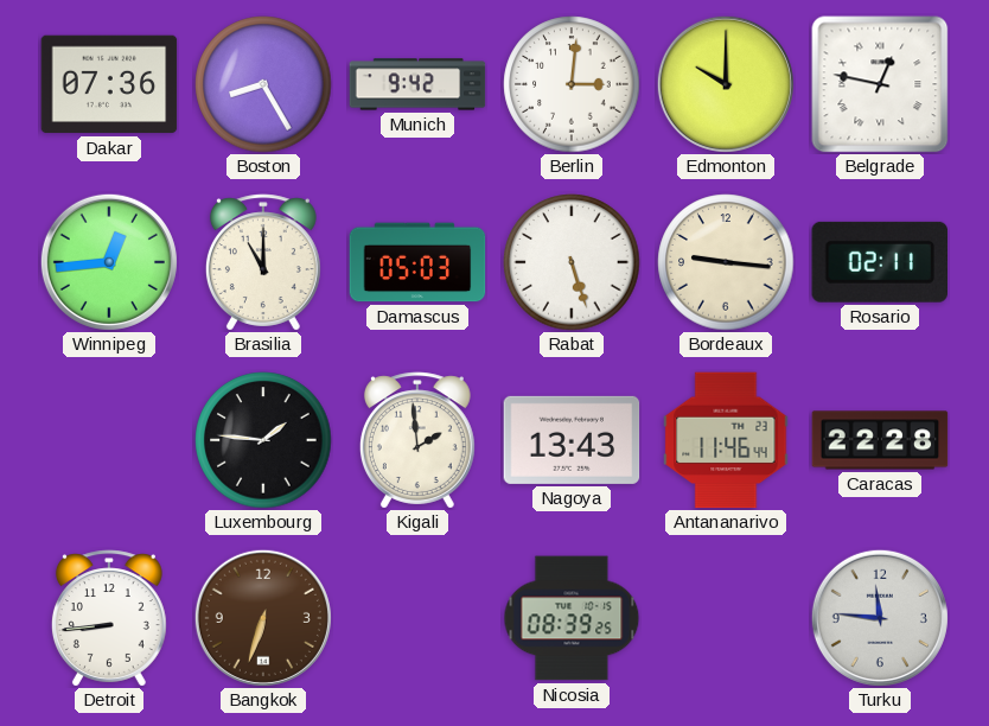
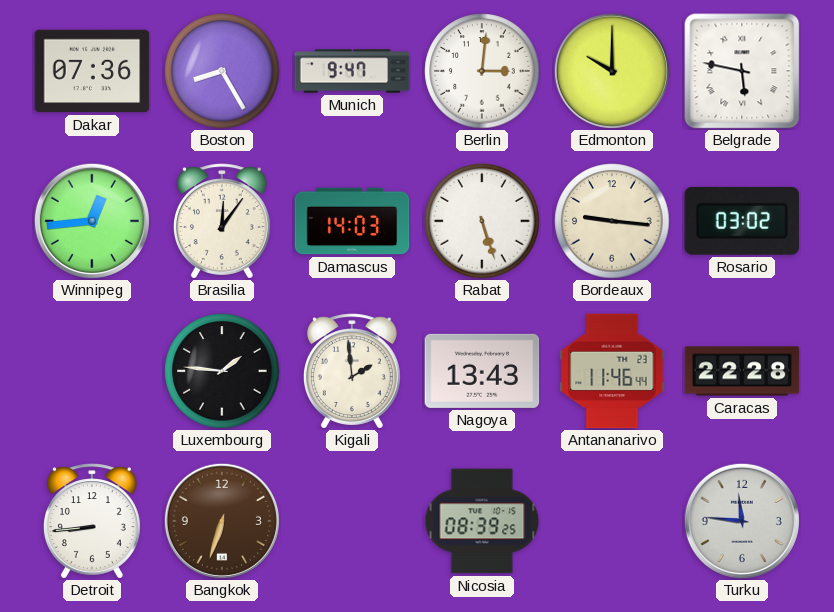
Munich: 9:42 -> 9:47 (352, 71)
Belgrade: 12:47 -> 5:47 (742, 71)
Brasilia: 11:00 -> 12:06 (222, 221)
Damascus: 05:03 -> 14:03 (352, 221)
Rosario: 02:11 -> 03:02 (741, 221)
